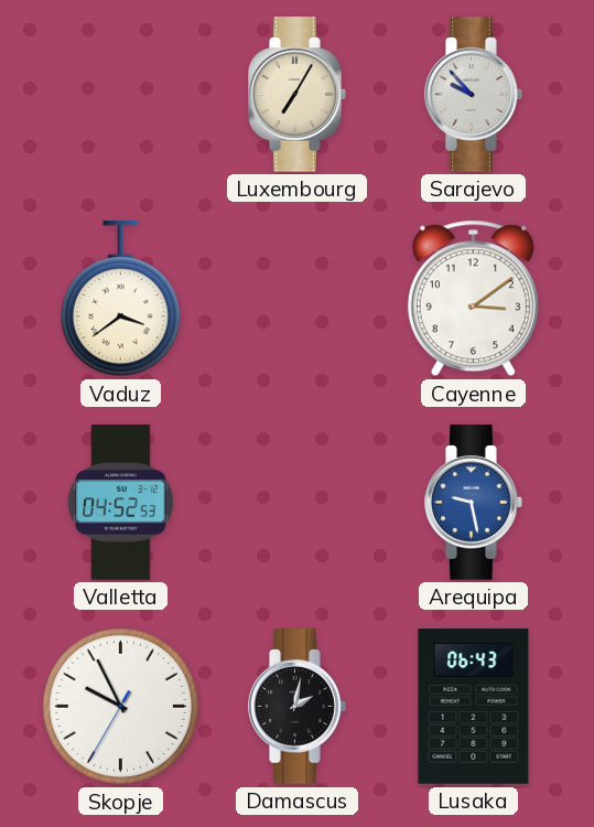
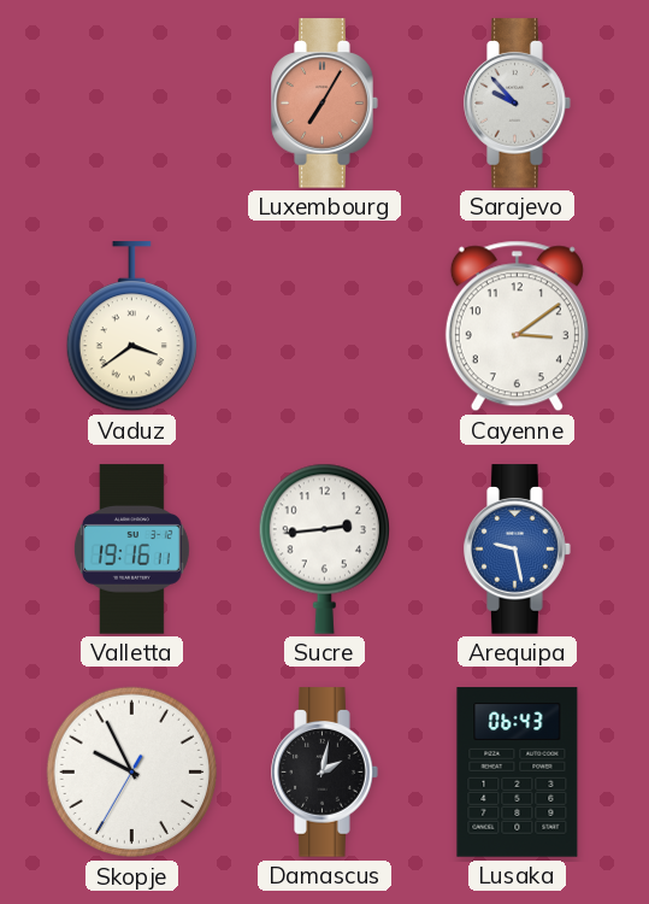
Luxembourg dial: cream -> salmon (325, 104)
Valletta: 04:52 -> 19:16 (131, 550)
Sucre: none -> 2:44 (324, 548)
